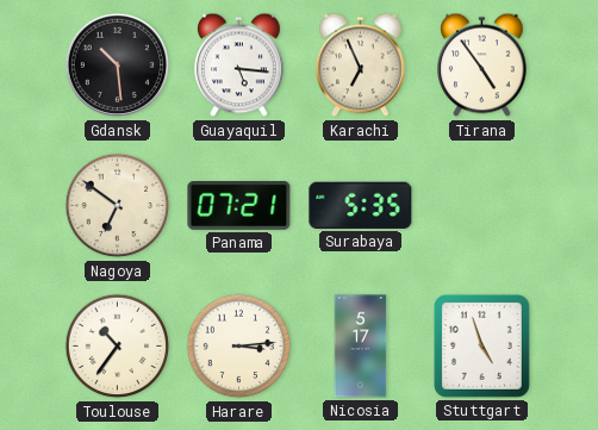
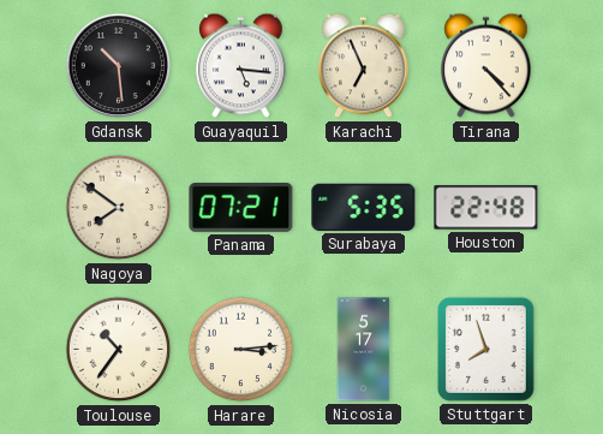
Tirana: 4:54 -> 4:23 (486, 66)
Nagoya: 6:51 -> 7:51 (119, 208)
Houston: none -> 22:48 (486, 208)
Stuttgart: 4:57 -> 7:57 (485, 349)
